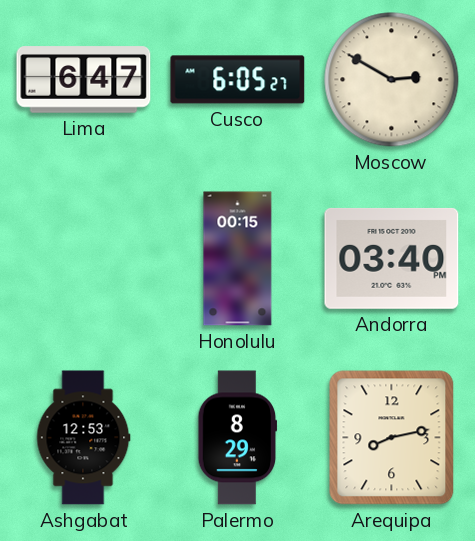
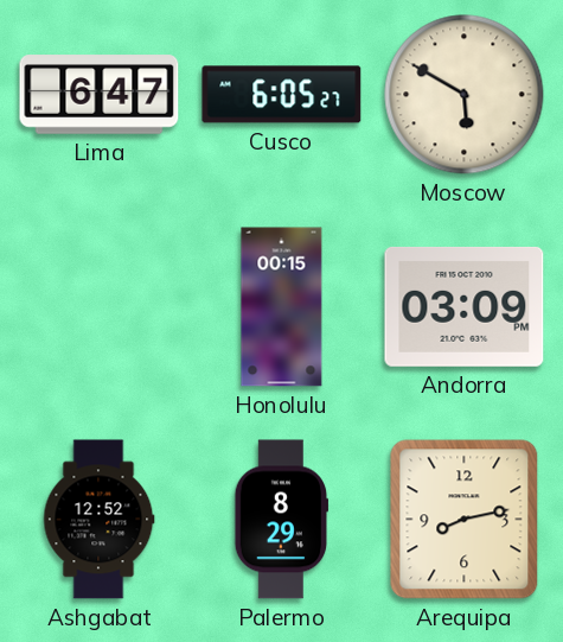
Moscow: 2:50 -> 5:50 (465, 95)
Andorra: 03:40 -> 03:09 (465, 306)
Ashgabat: 12:53 -> 12:52 (98, 520)
